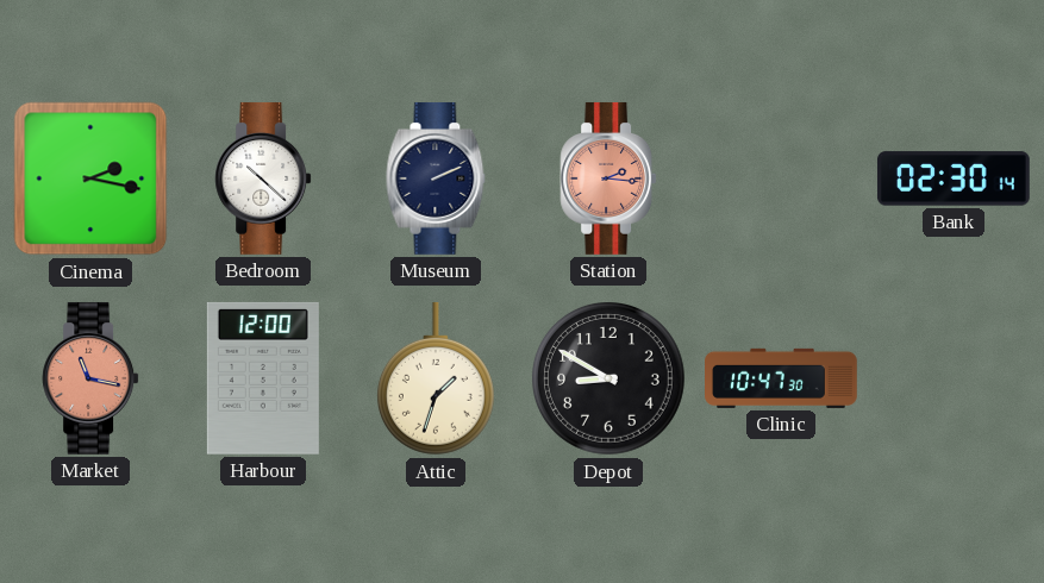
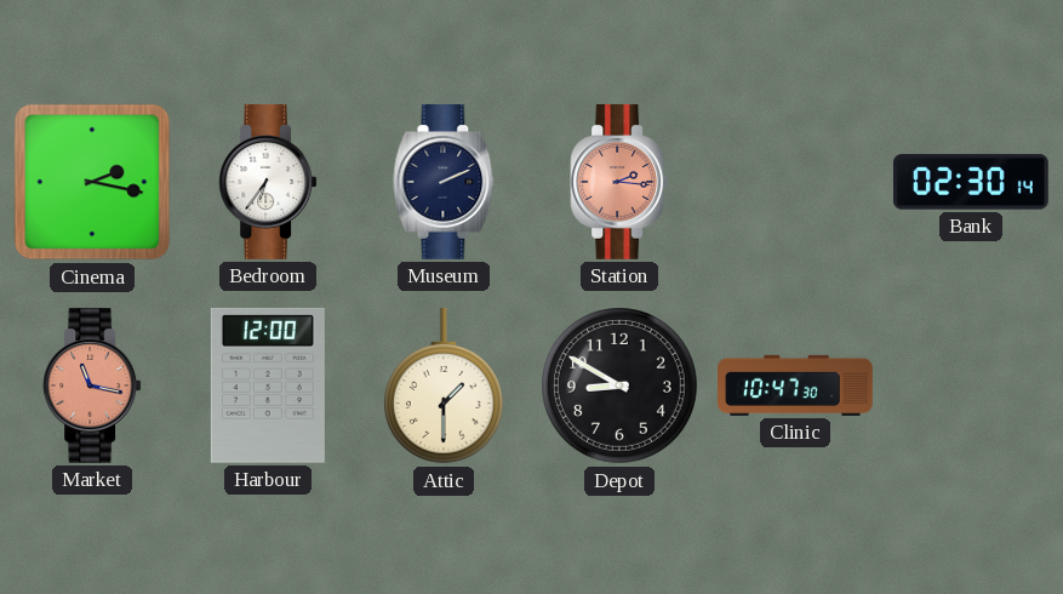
Bedroom: 10:22 -> 6:36 (268, 182)
Attic: 1:33 -> 1:30 (444, 385)
